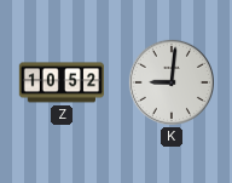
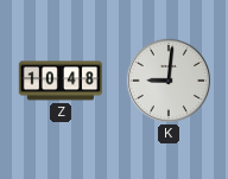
Z: 10:52 -> 10:48 (61, 81)
